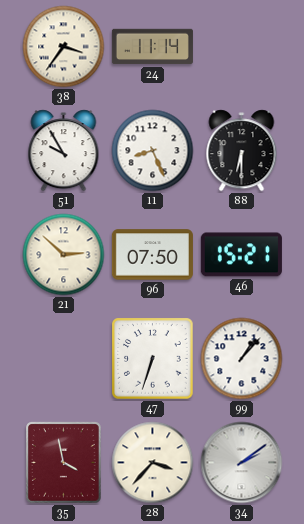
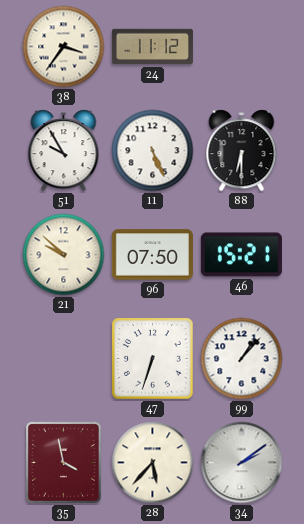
24: 11:14 -> 11:12 (152, 47)
11: 8:26 -> 5:26 (153, 151)
21: 2:52 -> 9:52 (64, 255)
28: 3:37 -> 5:37 (153, 463)
